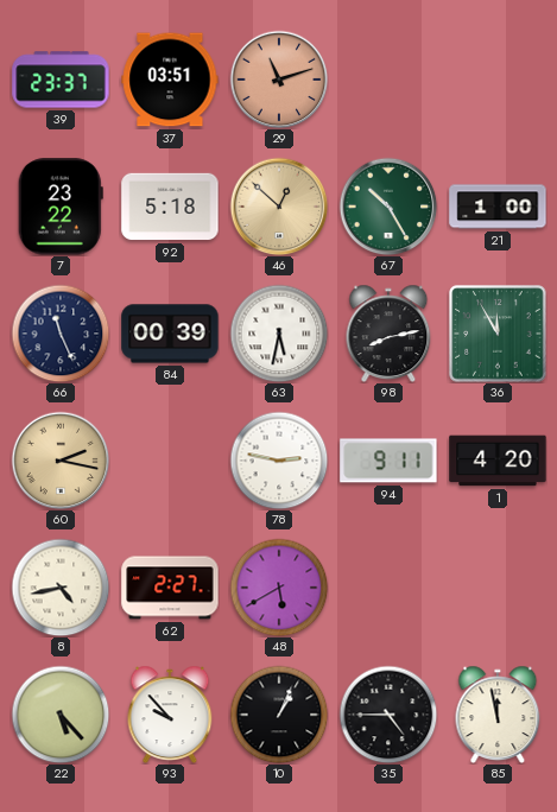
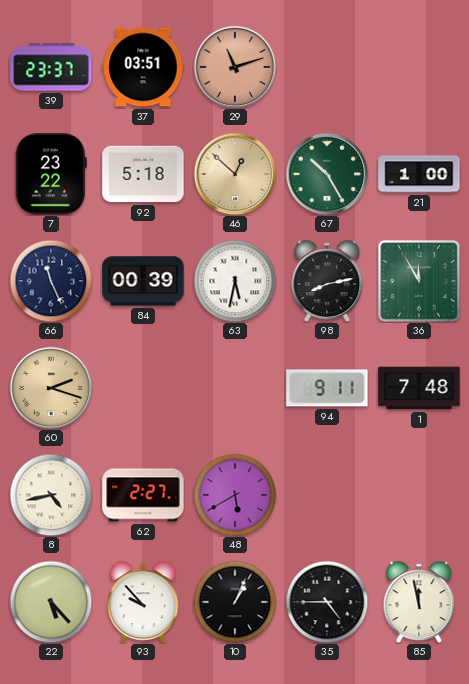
60: 2:17 -> 2:18 (51, 388)
78: 2:47 -> none (279, 461)
1: 4:20 -> 7:48 (419, 388)
